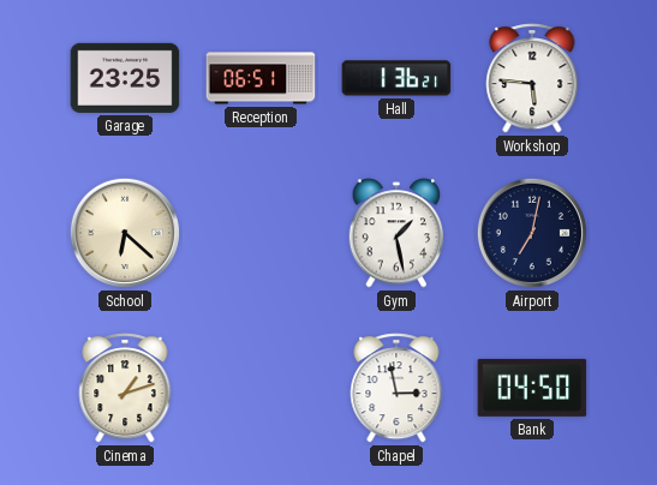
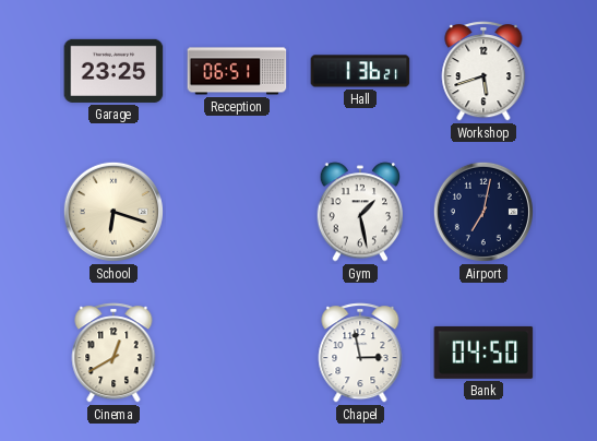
Workshop: 5:46 -> 5:42 (483, 71)
School: 6:22 -> 6:18 (114, 212)
Cinema: 1:12 -> 12:40 (114, 353)
